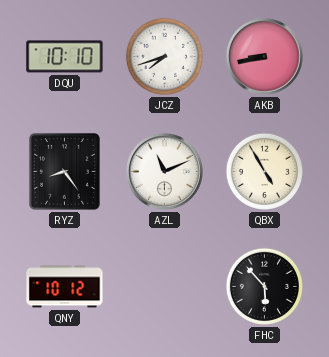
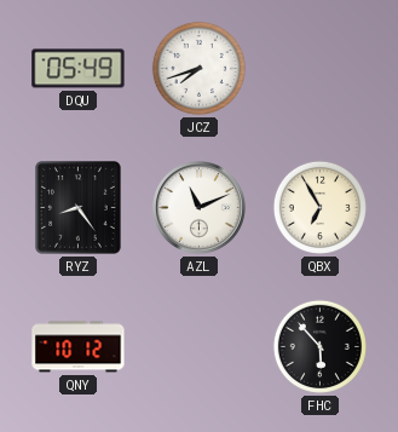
DQU: 10:10 -> 05:49 (79, 69)
AKB: 8:43 -> none (265, 57)
QBX: 4:55 -> 6:55 (319, 207)
